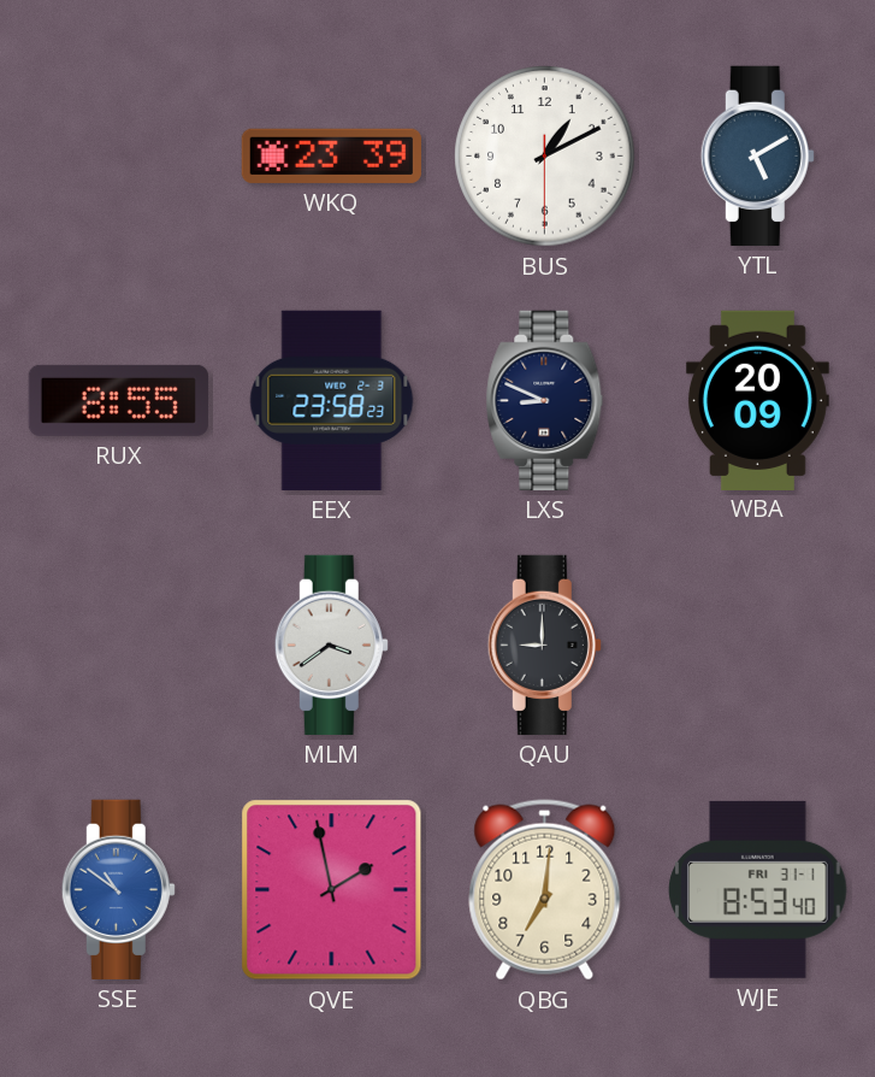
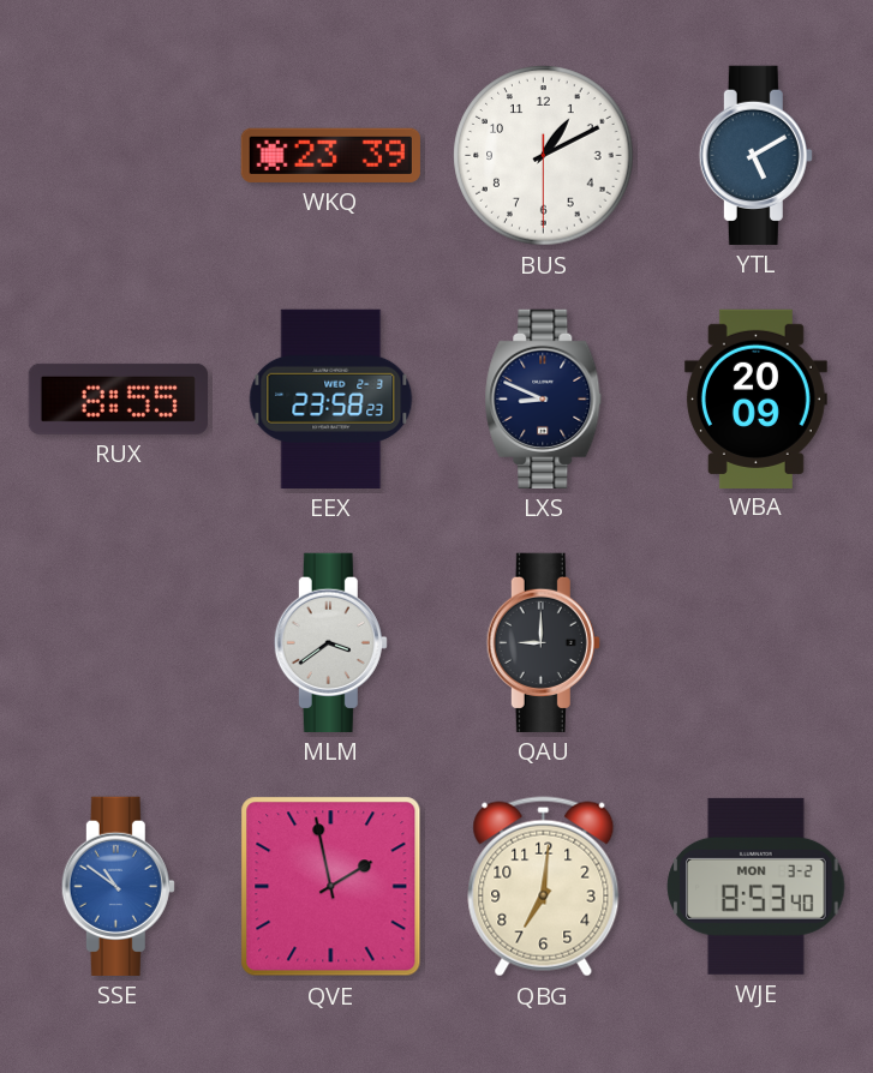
WJE date: FRI 31-1 -> MON 3-2 (757, 886)
